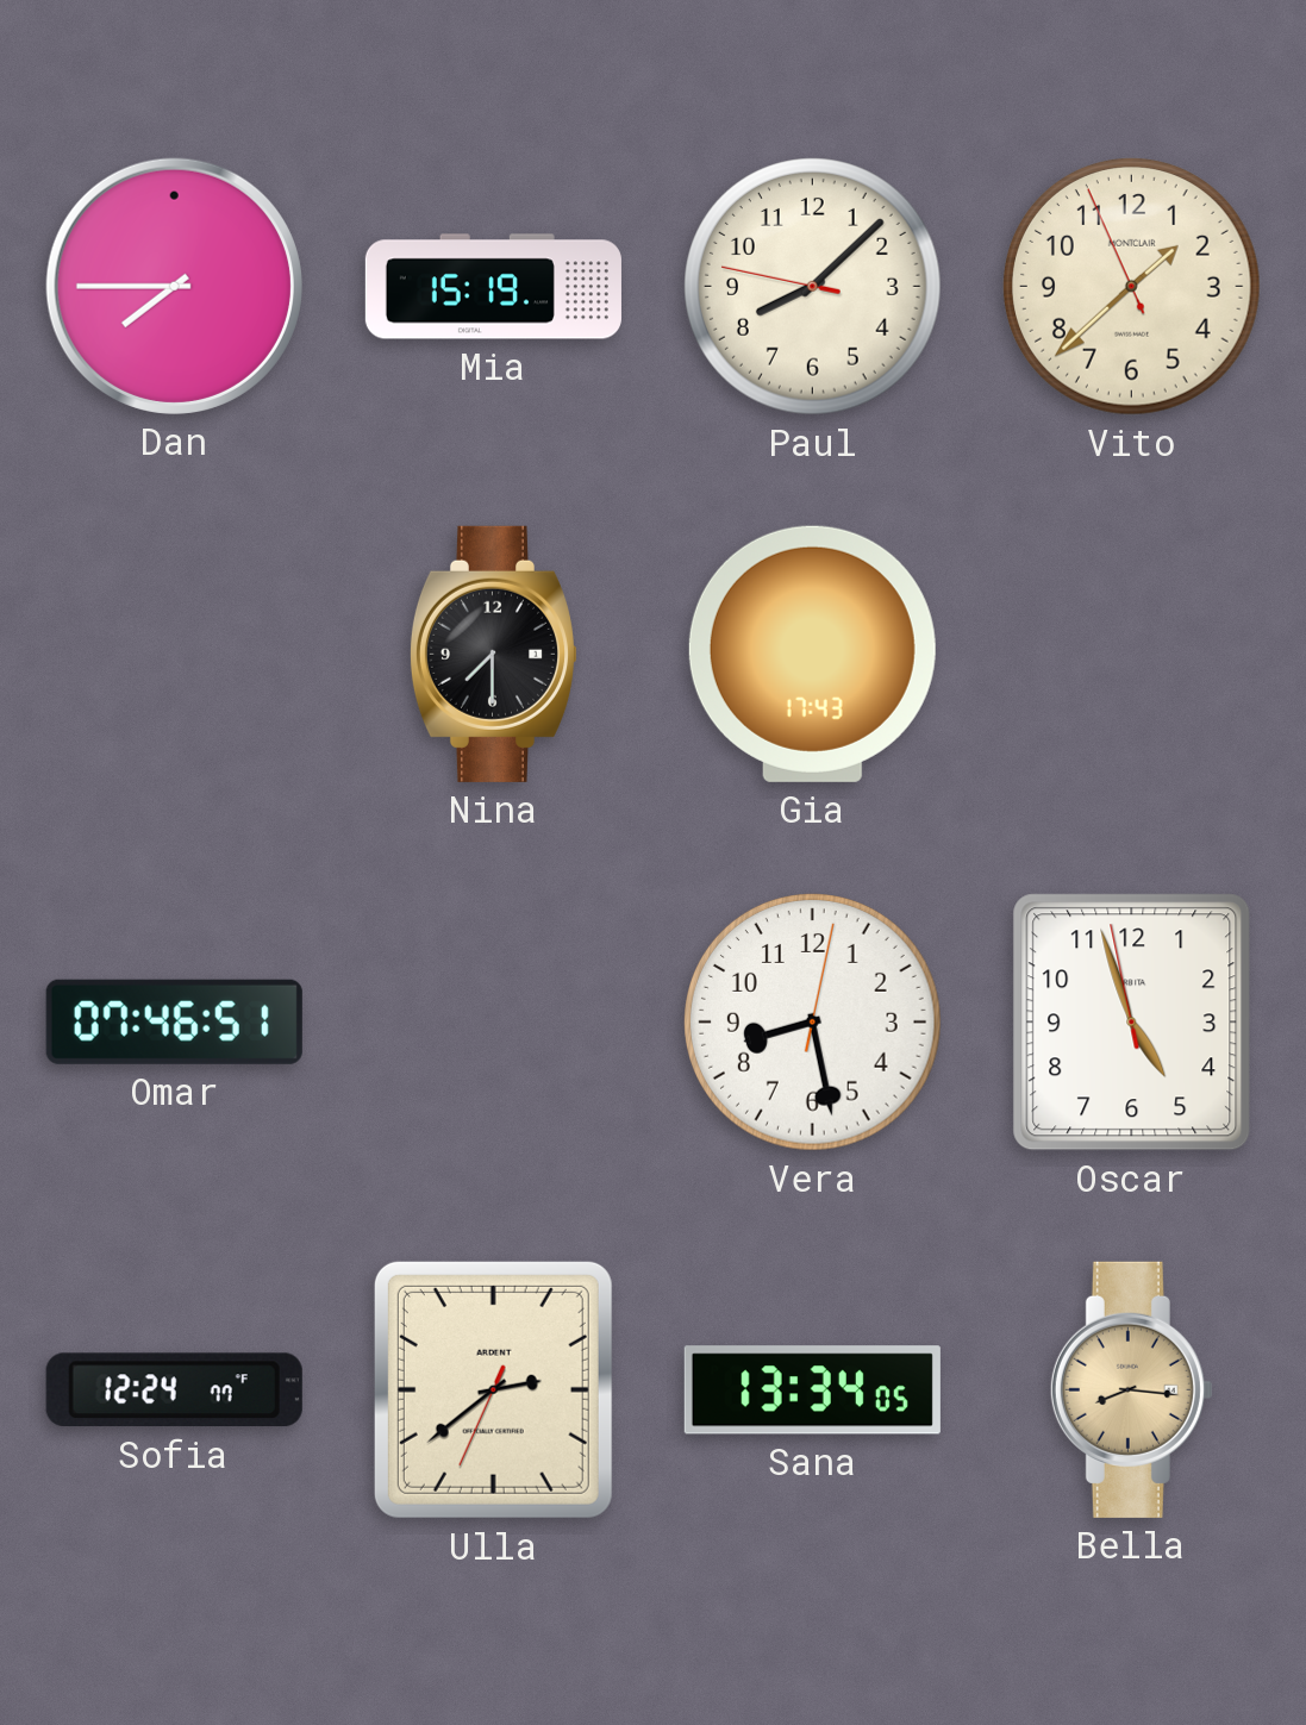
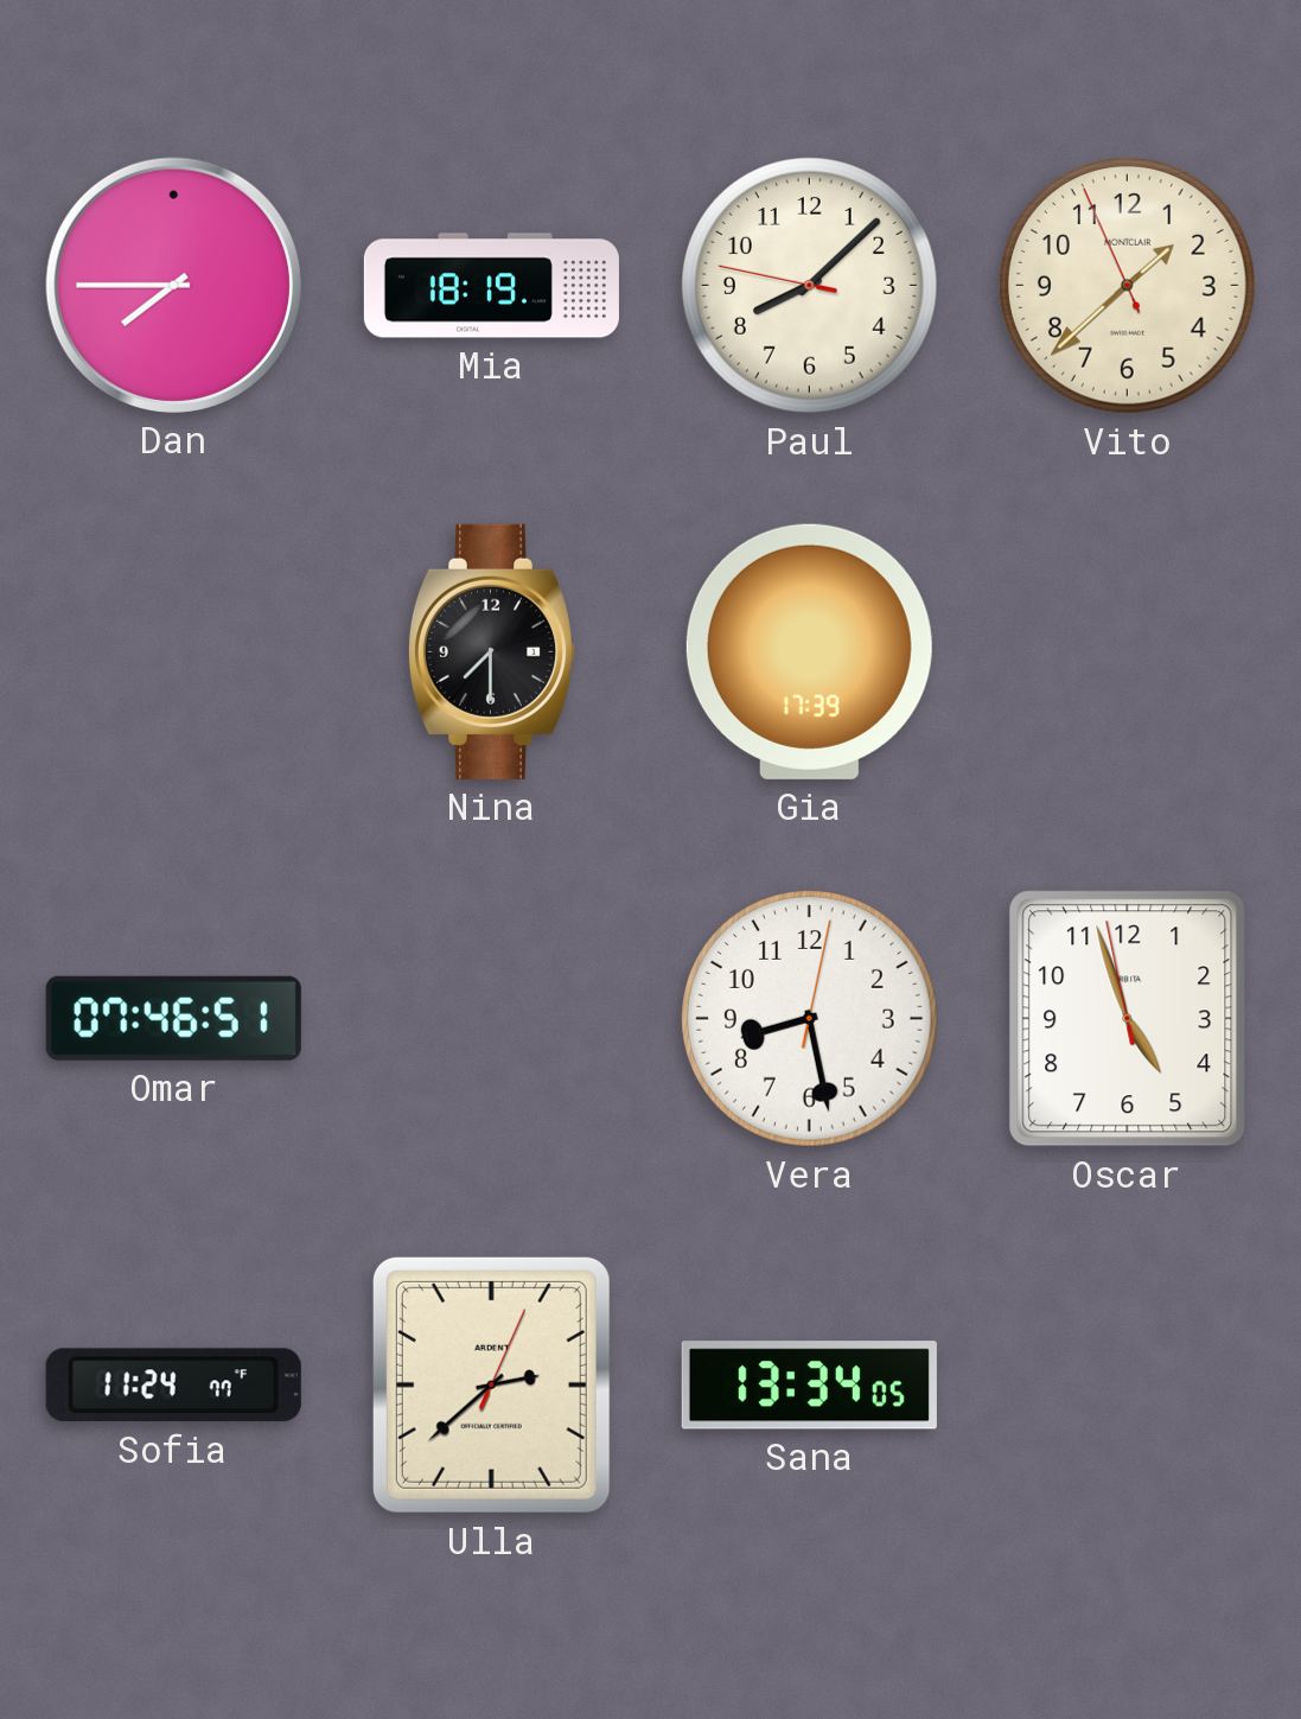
Mia: 15:19 -> 18:19 (491, 286)
Gia: 17:43 -> 17:39 (809, 651)
Sofia: 12:24 -> 11:24 (173, 1386)
Ulla: 2:38:34 -> 2:38:04 (491, 1384)
Bella: 8:16 -> none (1131, 1389)
